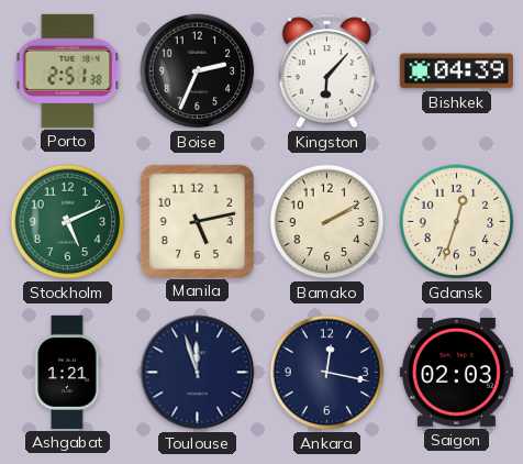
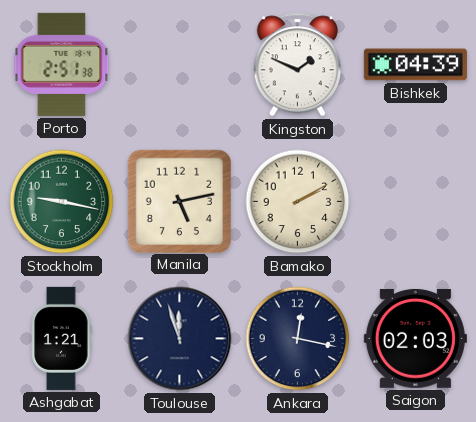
Boise: 2:34 -> none (198, 71)
Kingston: 6:07 -> 1:49 (297, 65)
Stockholm: 5:11 -> 9:17 (62, 202)
Gdansk: 12:33 -> none (457, 222)
